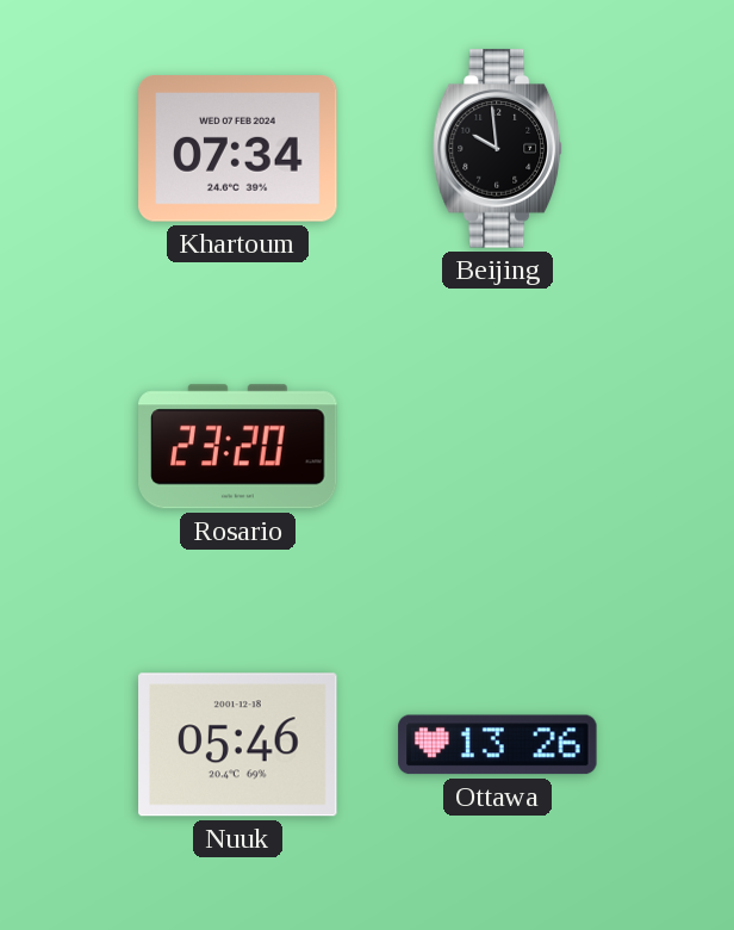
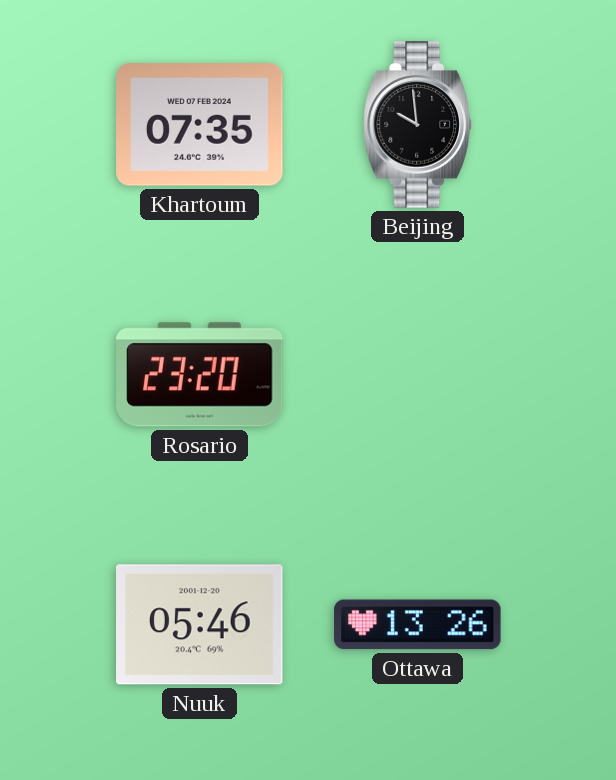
Khartoum: 07:34 -> 07:35 (200, 125)
Nuuk date: 2001-12-18 -> 2001-12-20 (200, 625)
